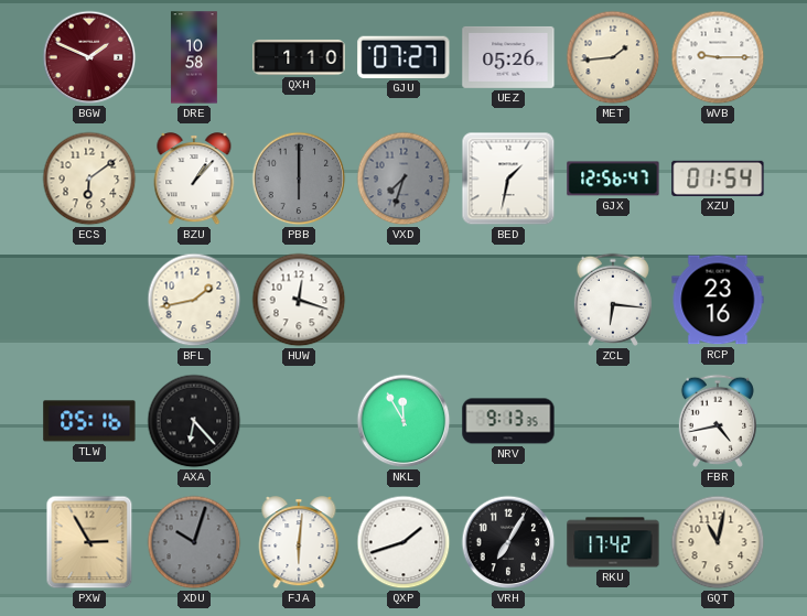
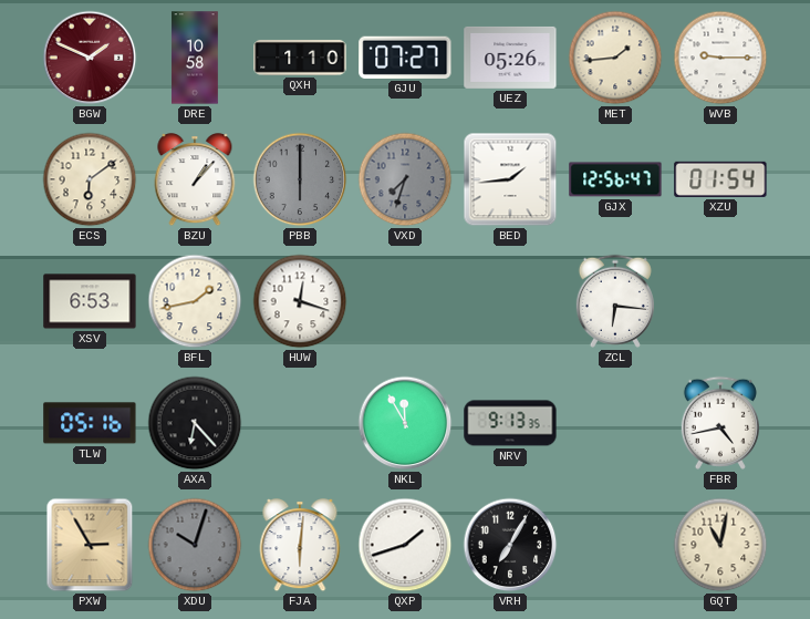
BED: 1:32 -> 1:44 (510, 179)
XSV: none -> 6:53 (90, 301)
RCP: 23:16 -> none (718, 300)
RKU: 17:42 -> none (613, 542)
